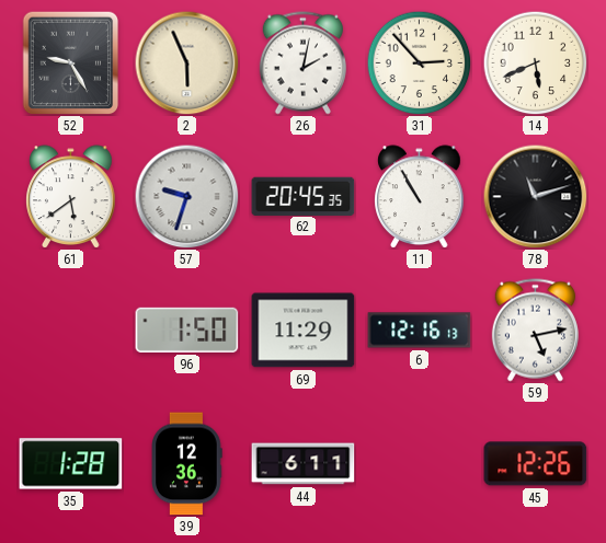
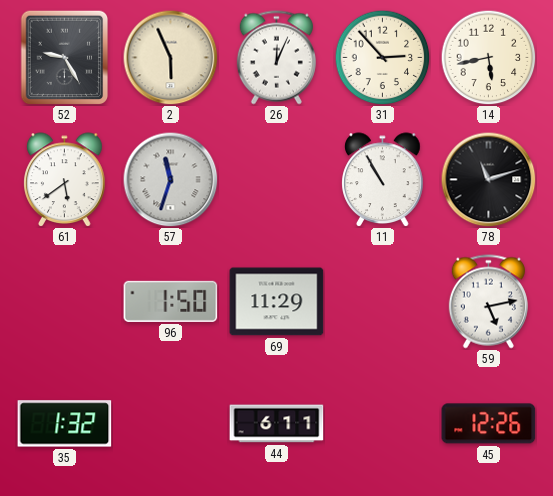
26: 2:02 -> 12:04 (276, 58)
14: 5:41 -> 5:43 (488, 57)
57: 9:33 -> 11:33 (170, 179)
62: 20:45 -> none (304, 196)
6: 12:16 -> none (420, 331)
35: 1:28 -> 1:32 (65, 424)
39: 12:36 -> none (187, 464)
